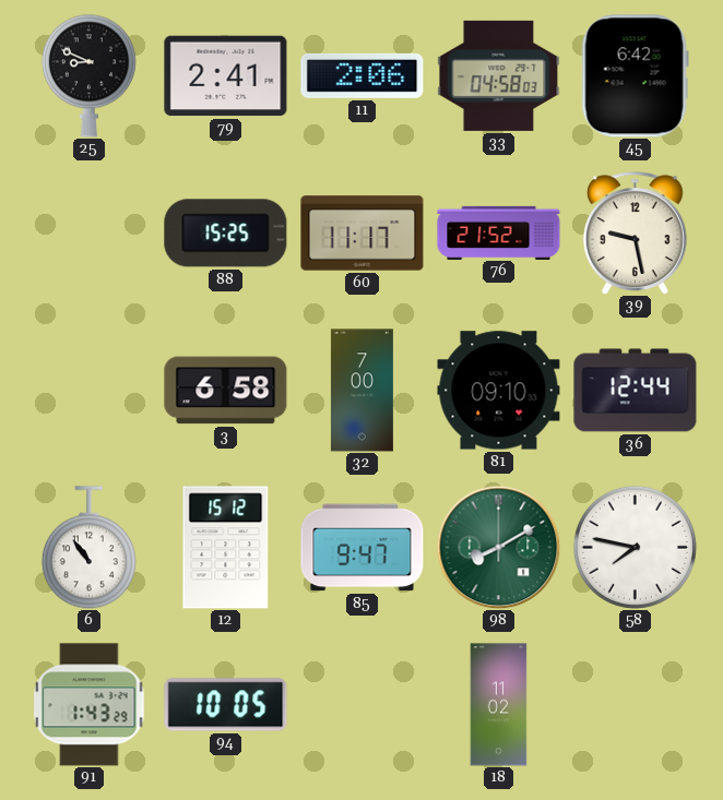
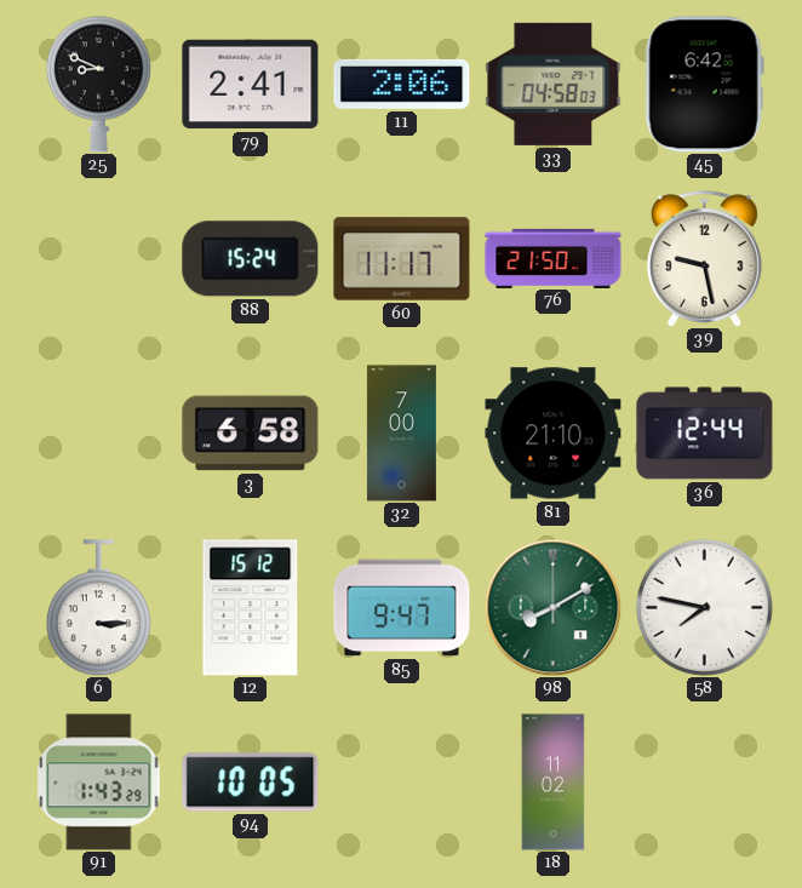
88: 15:25 -> 15:24 (251, 259)
76: 21:52 -> 21:50 (554, 258)
81: 09:10 -> 21:10 (554, 434)
6: 10:54 -> 3:15 (98, 608)
